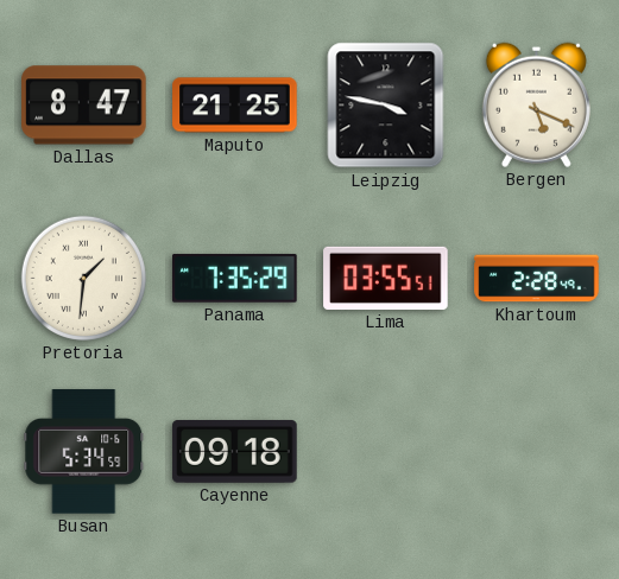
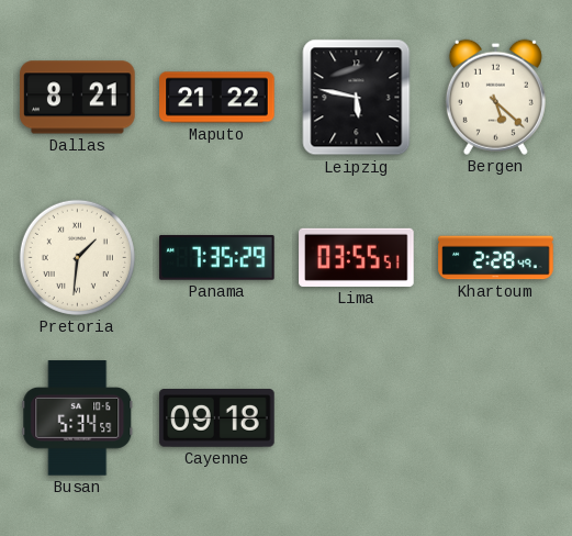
Dallas: 8:47 -> 8:21 (78, 98)
Maputo: 21:25 -> 21:22 (217, 98)
Leipzig: 3:47 -> 5:47 (357, 98)
Bergen: 5:19 -> 5:22 (495, 97)
